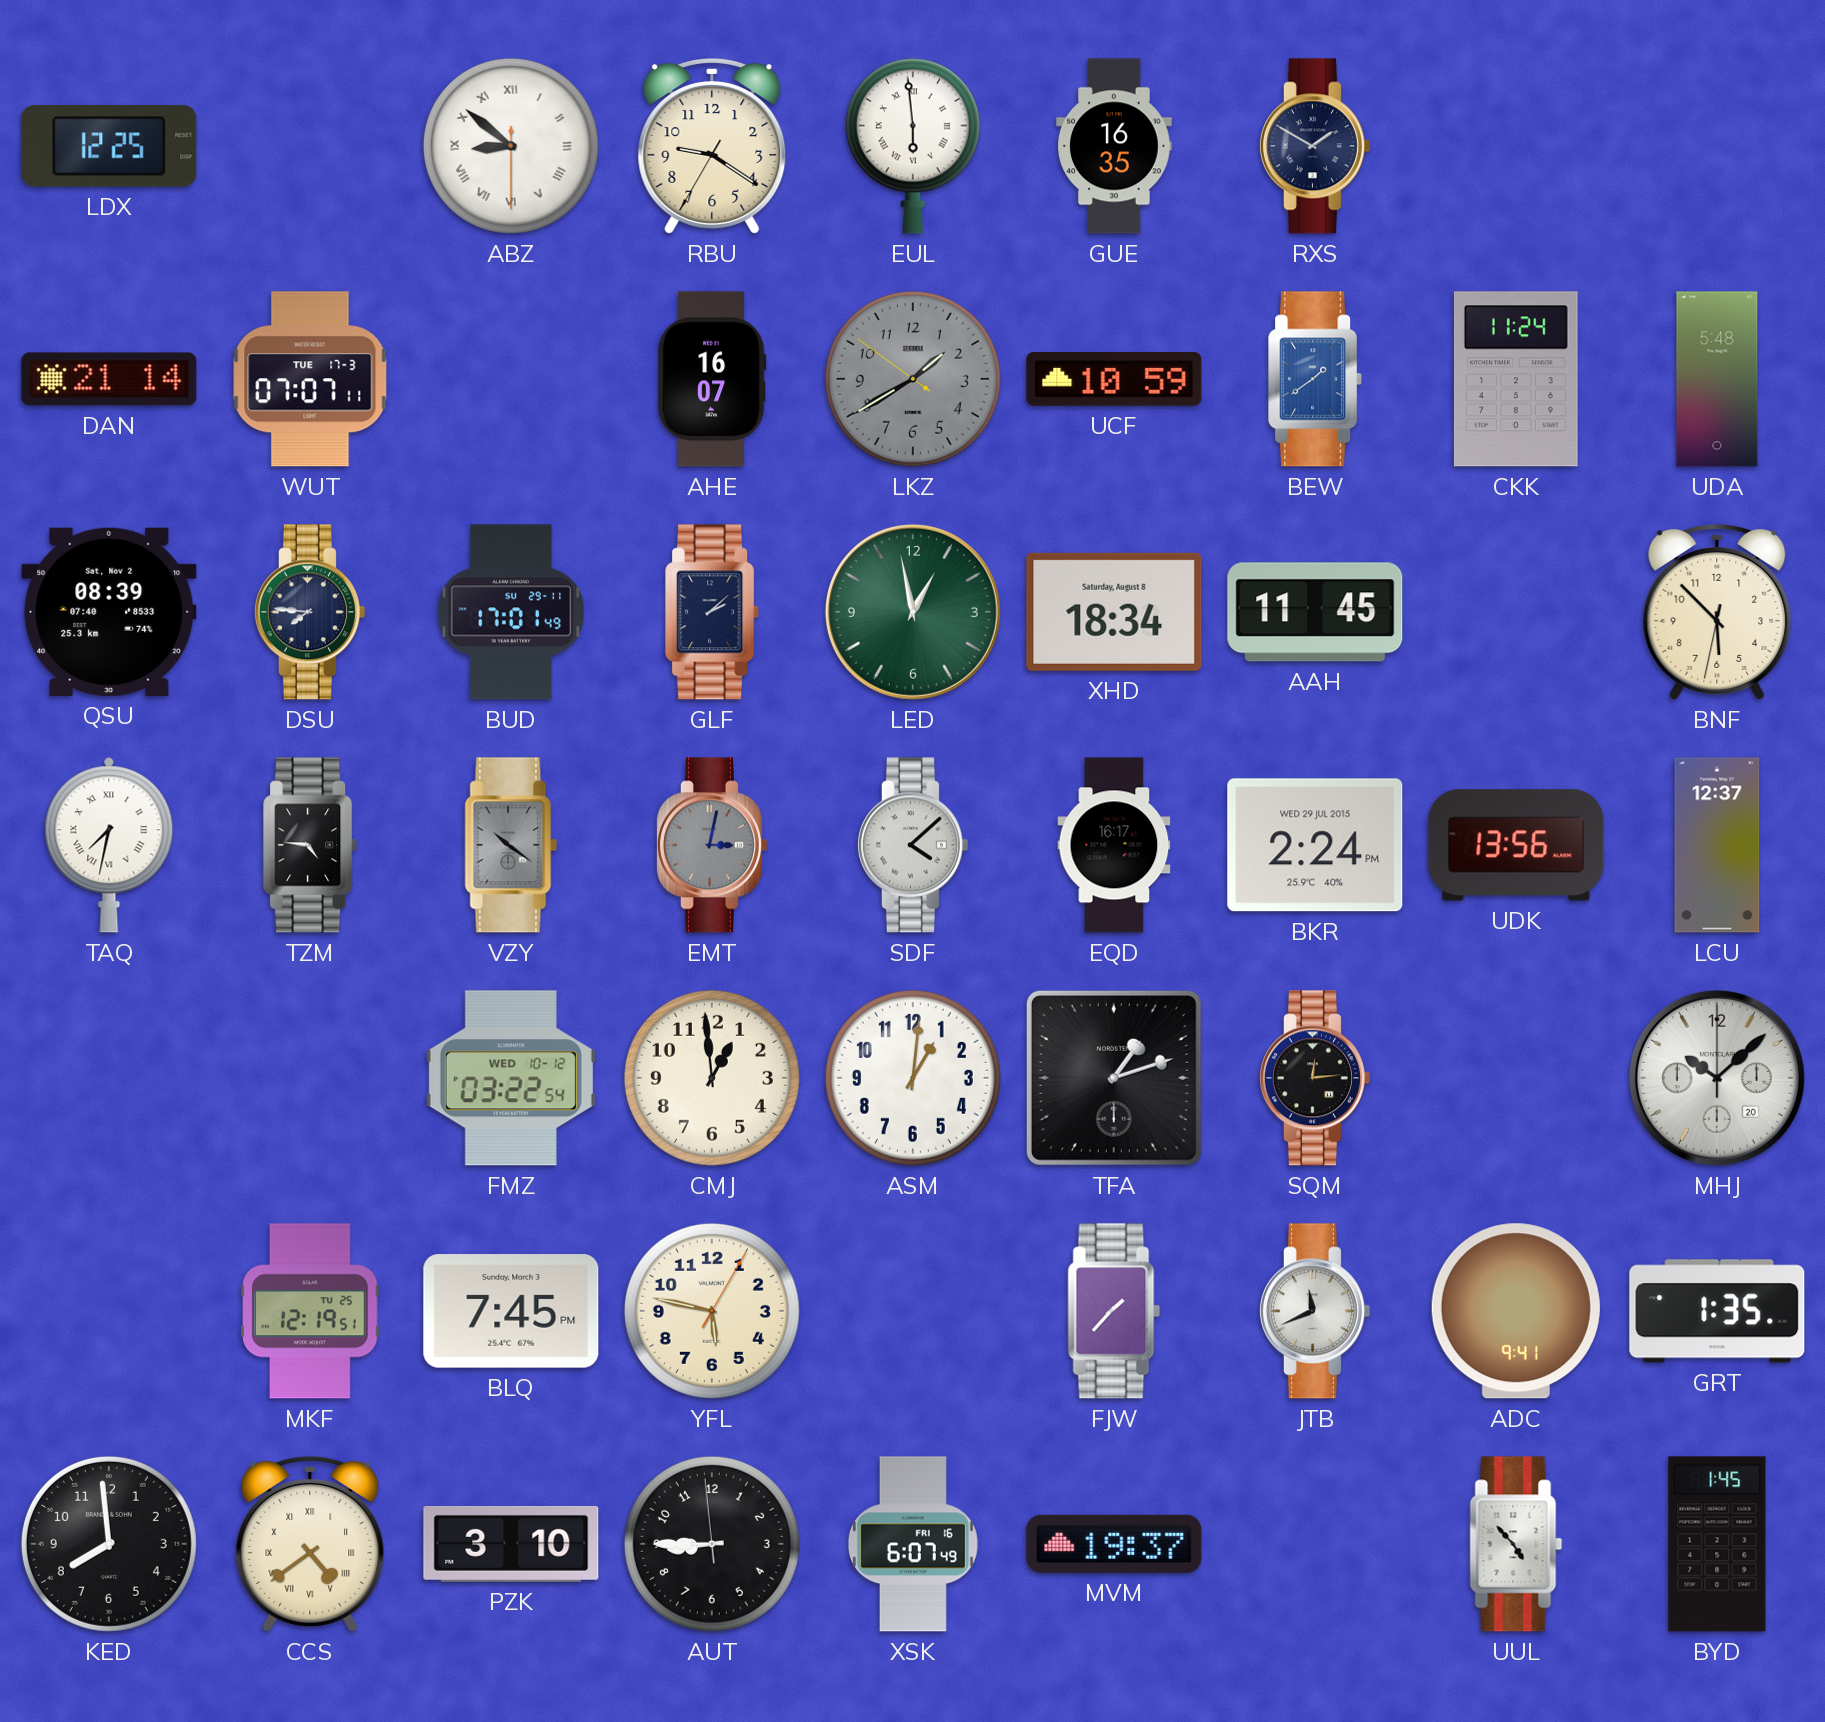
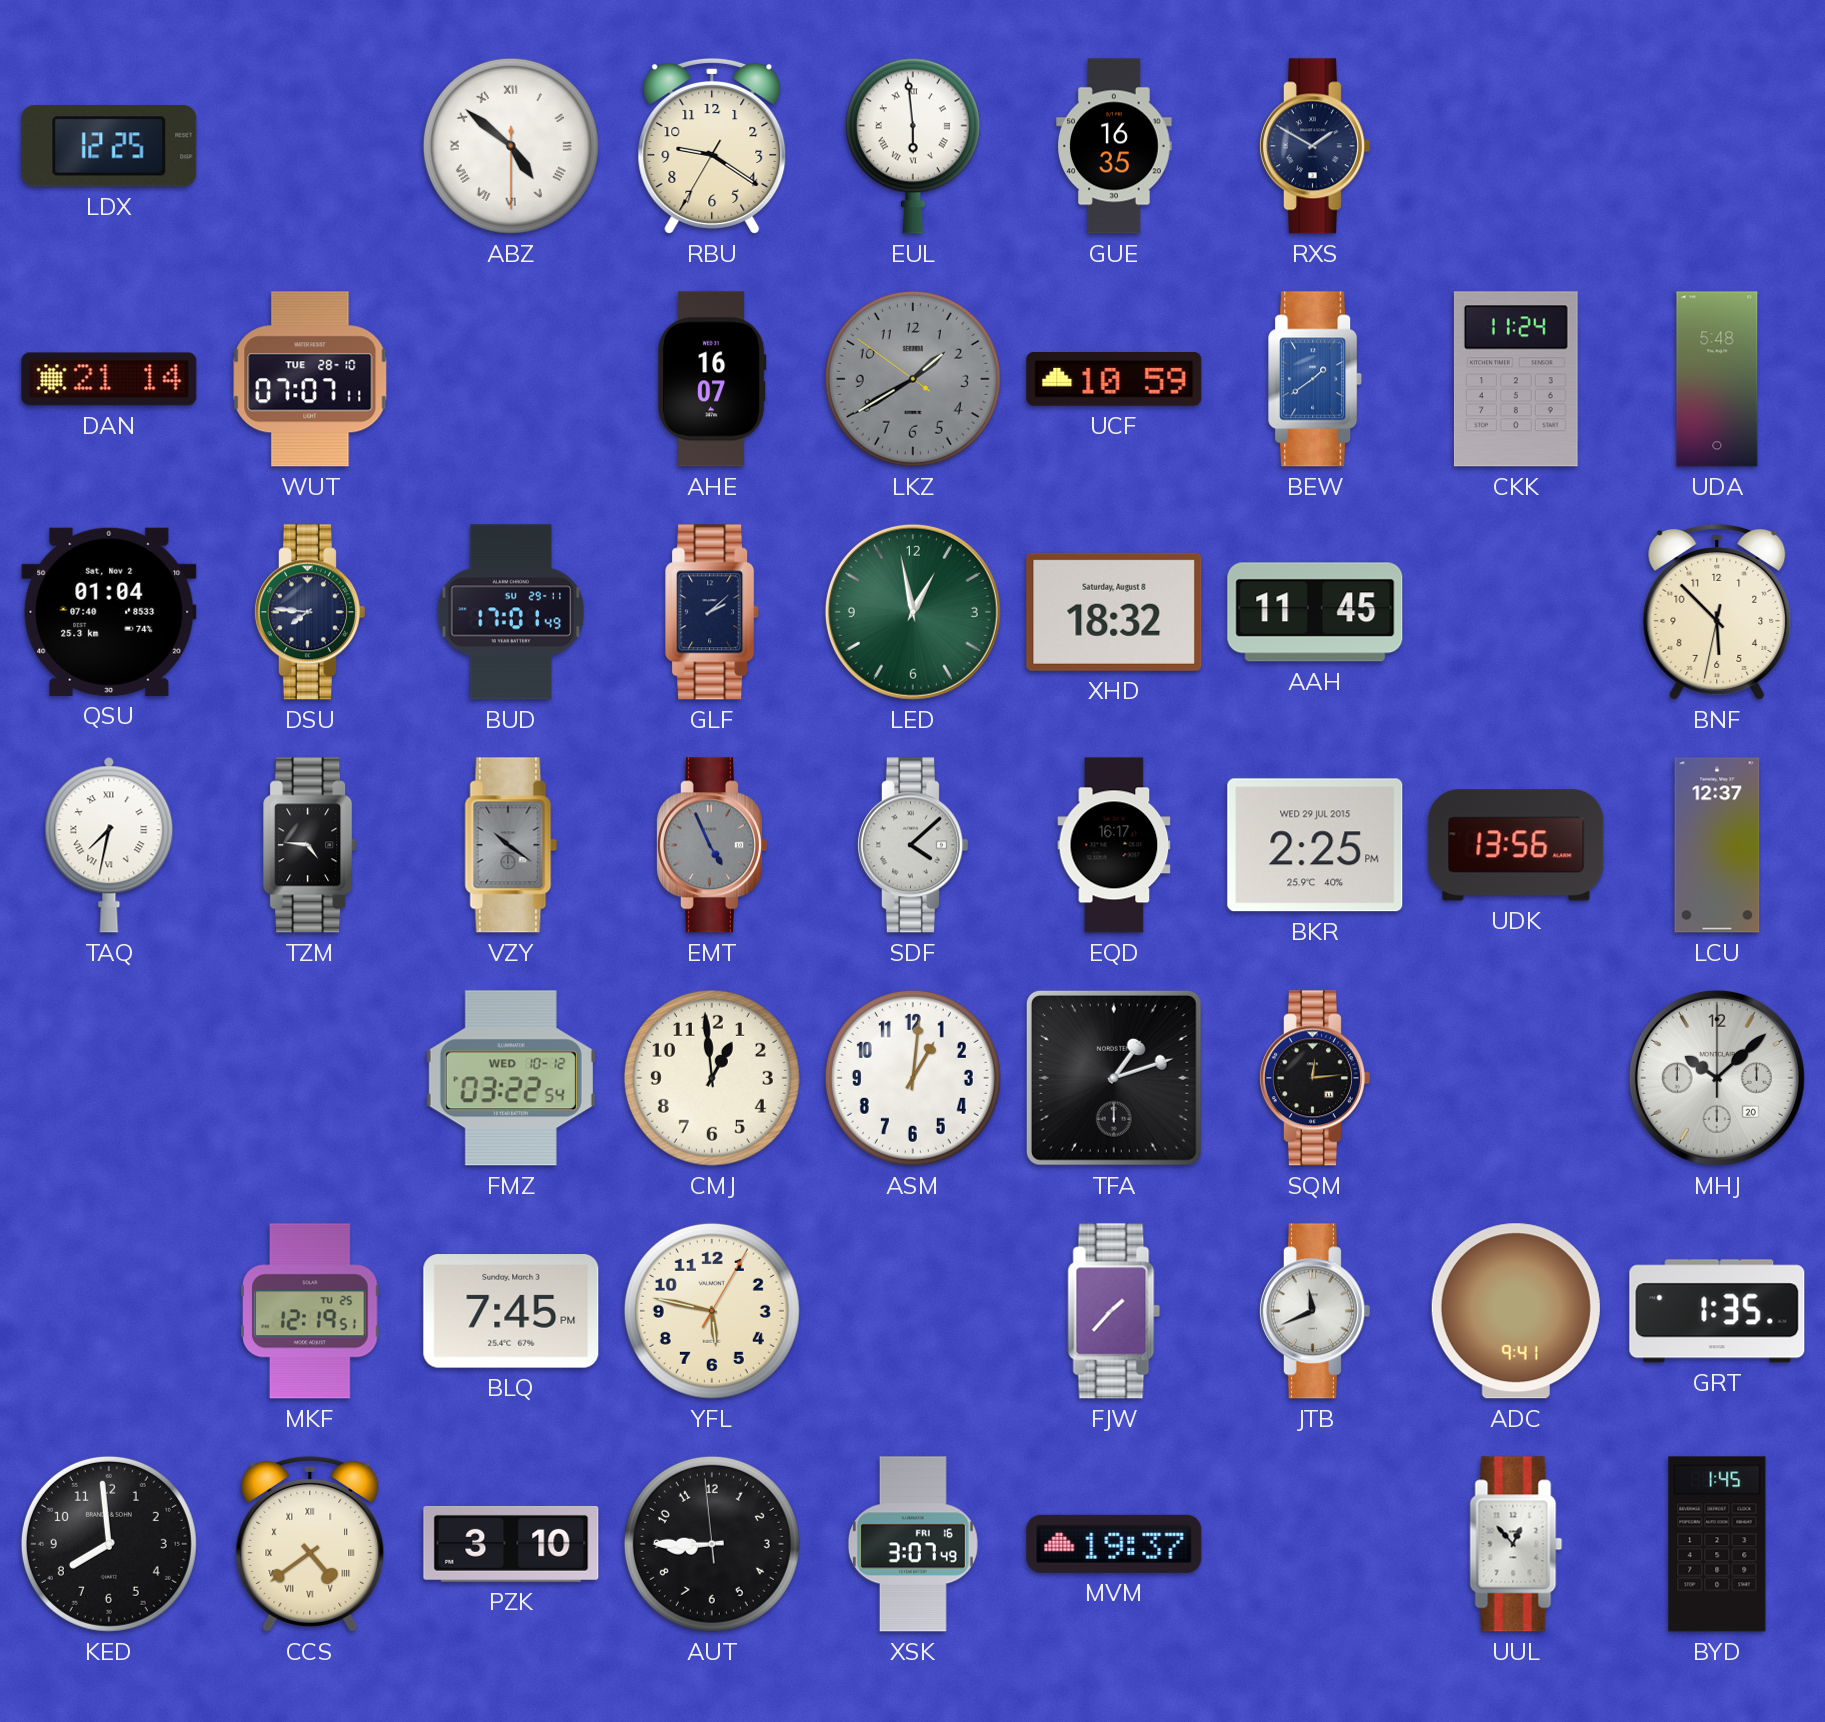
ABZ: 8:51 -> 4:51 (511, 146)
WUT date: TUE 17-3 -> TUE 28-10 (310, 379)
QSU: 08:39 -> 01:04 (109, 612)
XHD: 18:34 -> 18:32 (1114, 612)
EMT: 3:02 -> 4:56 (711, 845)
BKR: 2:24 -> 2:25 (1315, 845)
XSK: 6:07 -> 3:07 (913, 1544)
UUL: 4:53 -> 12:53 (1516, 1544)
